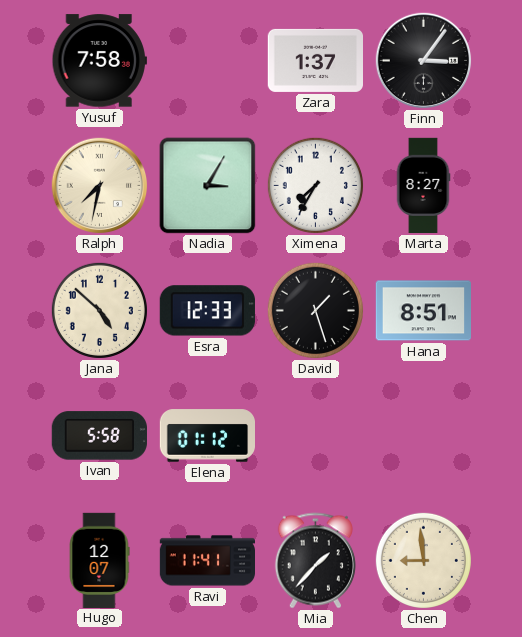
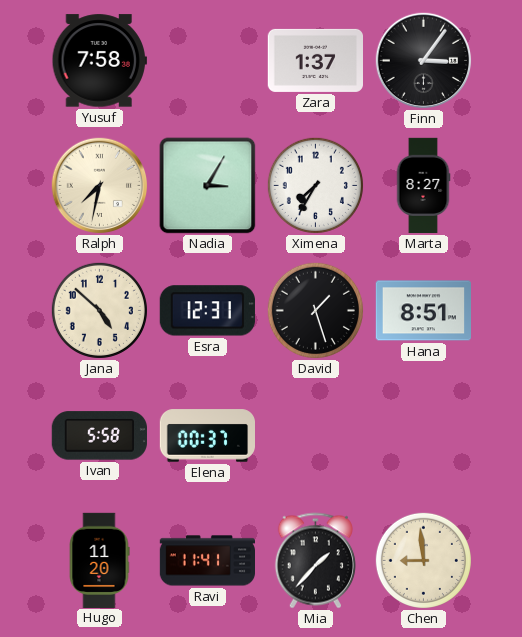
Esra: 12:33 -> 12:31 (207, 311)
Elena: 01:12 -> 00:37 (207, 436)
Hugo: 12:07 -> 11:20 (99, 560)
